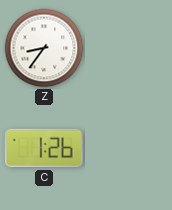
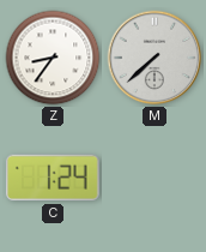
M: none -> 7:38 (154, 58)
C: 1:26 -> 1:24 (53, 178)
